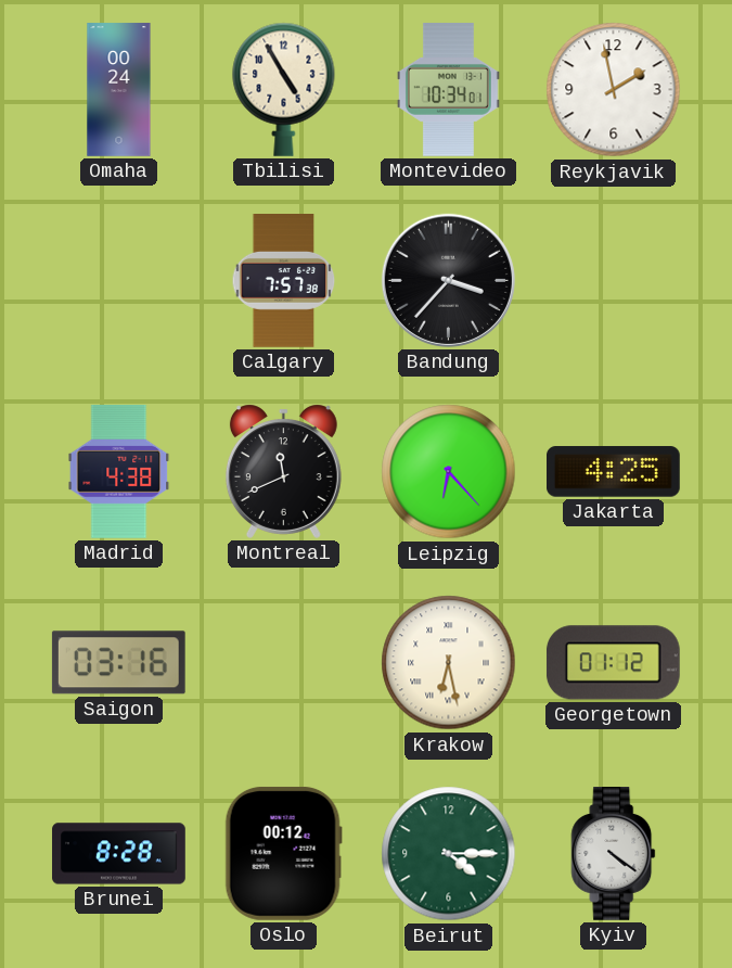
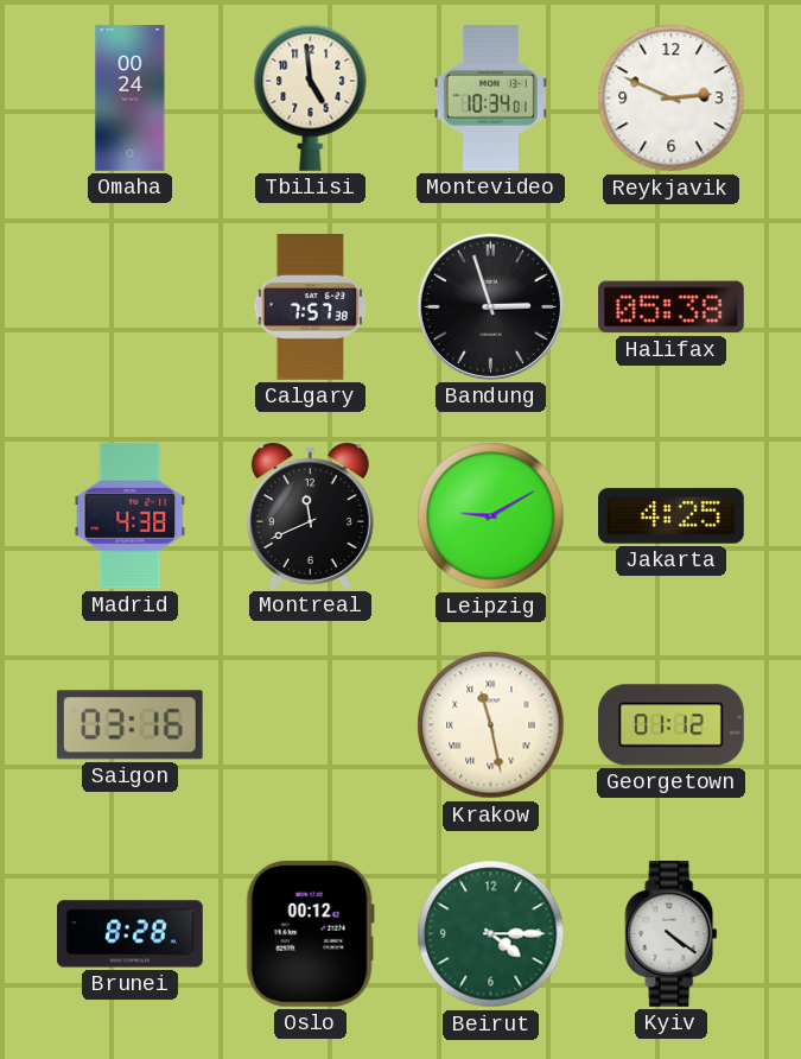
Tbilisi: 4:55 -> 4:59 (311, 97)
Reykjavik: 1:58 -> 2:49 (672, 99)
Bandung: 3:37 -> 2:57 (490, 306)
Halifax: none -> 05:38 (670, 307)
Leipzig: 6:23 -> 9:10 (491, 516)
Krakow: 6:28 -> 11:28 (491, 725)
